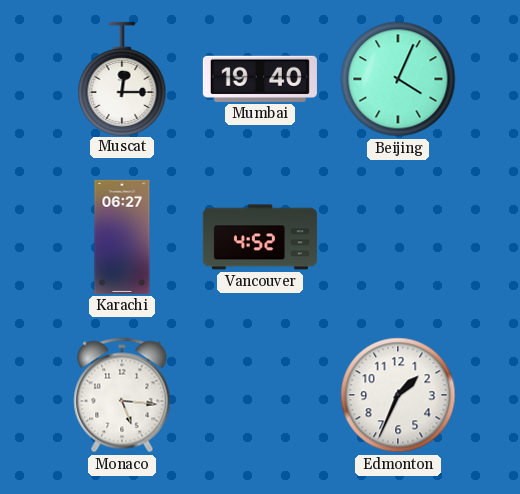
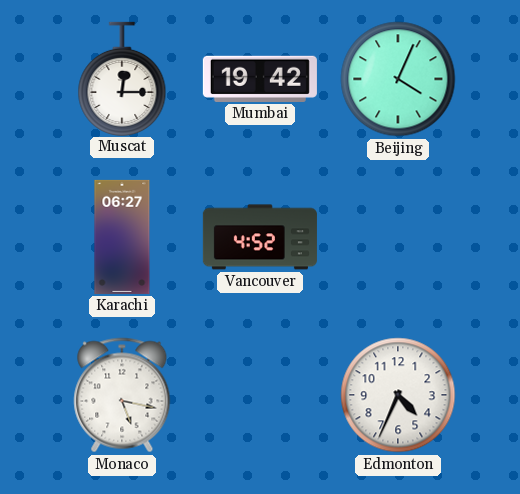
Mumbai: 19:40 -> 19:42 (260, 79)
Monaco: 5:16 -> 5:17 (122, 395)
Edmonton: 1:34 -> 4:34 (398, 395)
